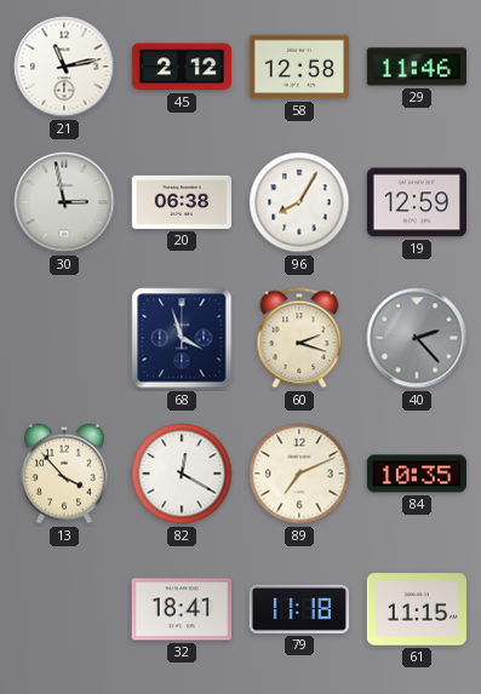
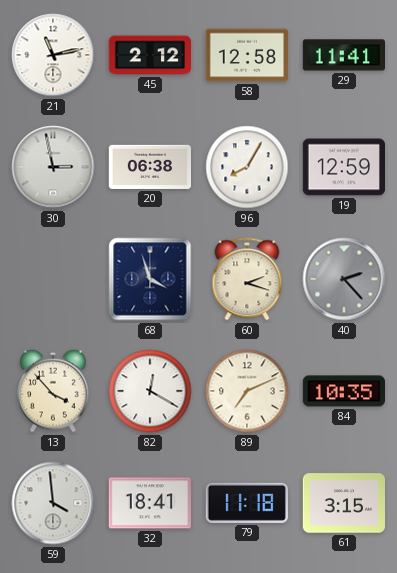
29: 11:46 -> 11:41 (343, 55)
59: none -> 3:59 (53, 503)
61: 11:15 -> 3:15 (343, 503)
